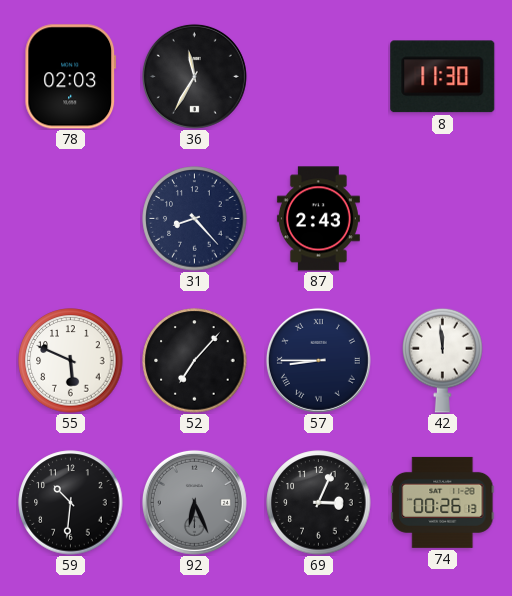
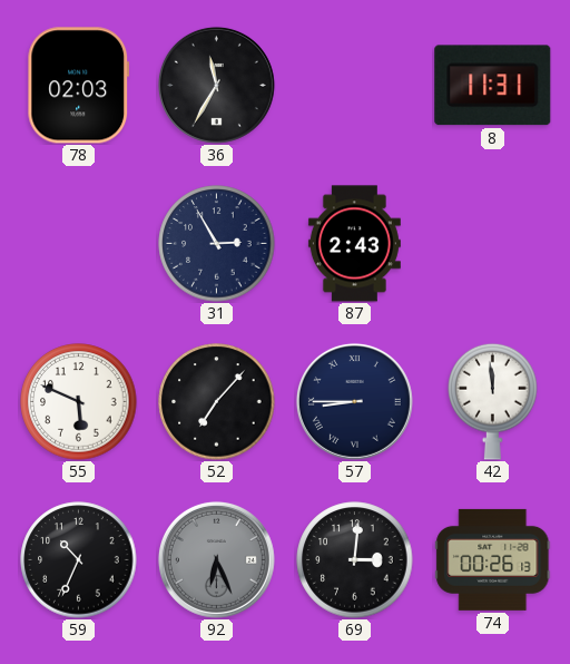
8: 11:30 -> 11:31 (493, 86)
31: 8:23 -> 2:55 (217, 244)
59: 10:31 -> 10:34 (79, 560)
69: 3:04 -> 3:01 (355, 560)
